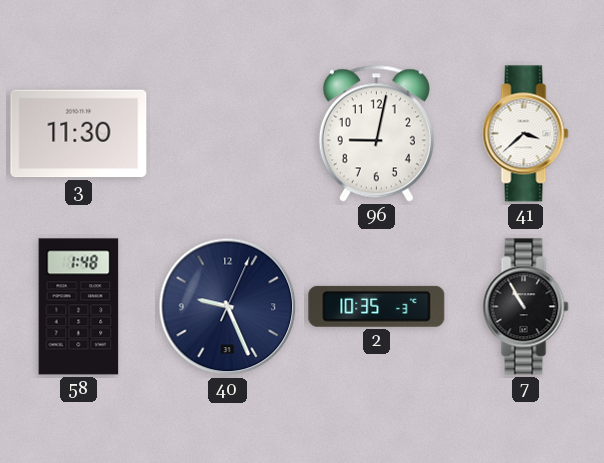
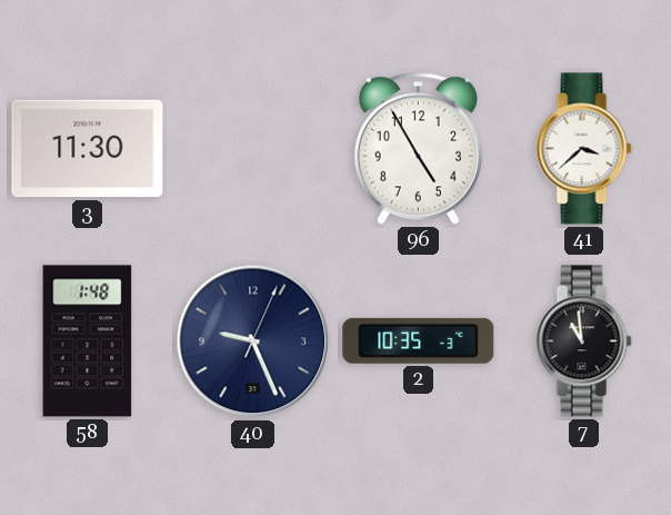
96: 9:02 -> 4:55 (418, 148)
7: 10:55 -> 10:59 (584, 341)
